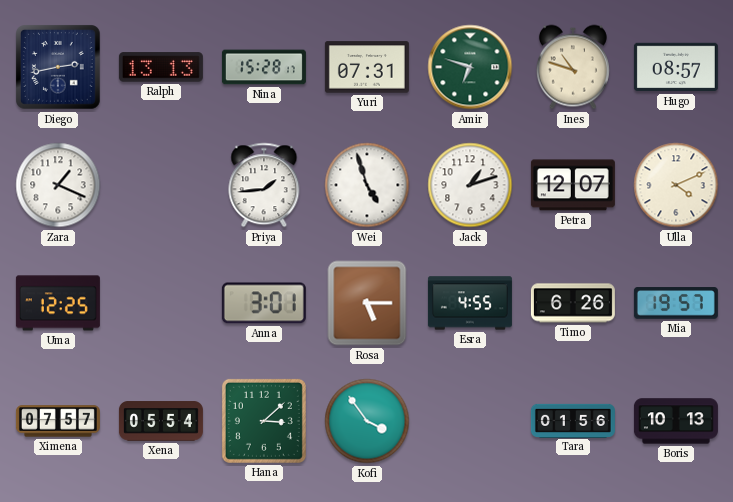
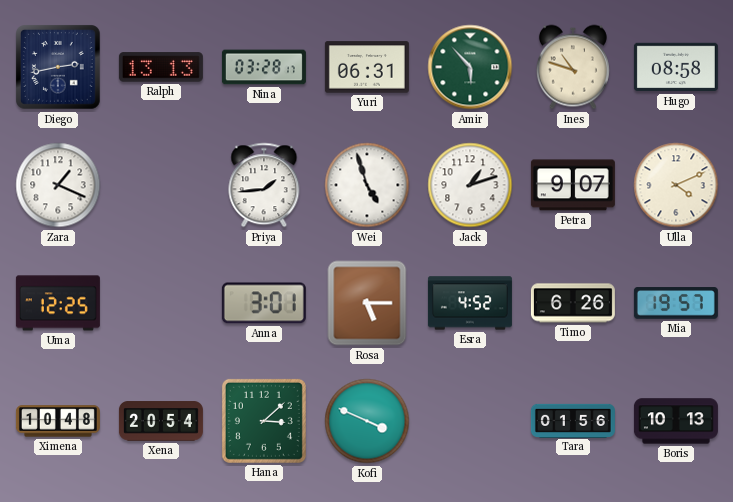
Nina: 15:28 -> 03:28 (264, 67)
Yuri: 07:31 -> 06:31 (367, 67)
Amir: 6:48 -> 5:53 (470, 67)
Hugo: 08:57 -> 08:58 (676, 67)
Petra: 12:07 -> 9:07 (573, 185)
Esra: 4:55 -> 4:52 (470, 303)
Ximena: 07:57 -> 10:48 (58, 421)
Xena: 05:54 -> 20:54 (161, 421)
Kofi: 3:54 -> 3:49 (367, 421)
